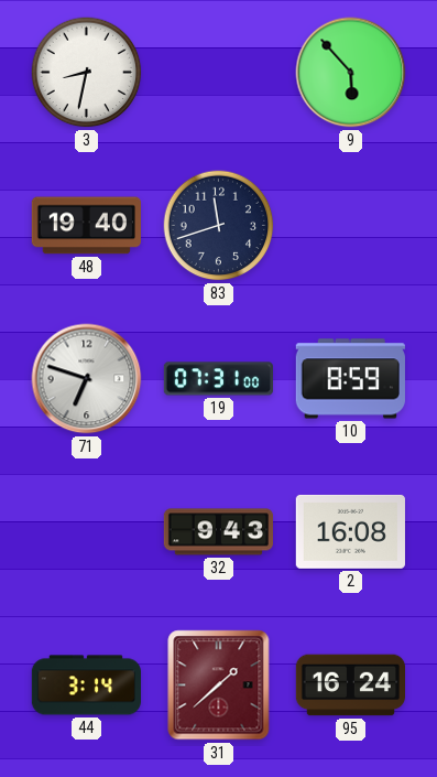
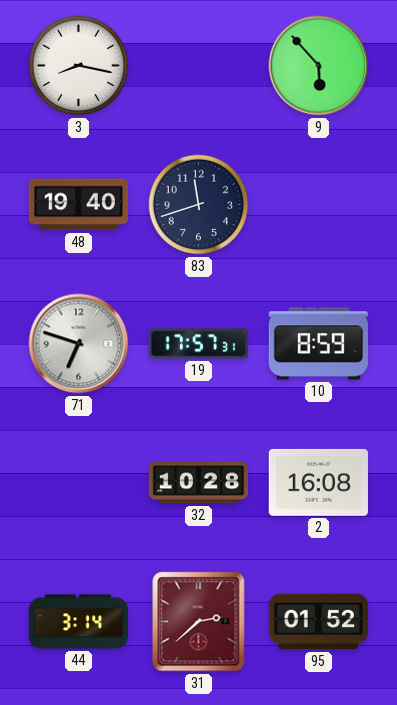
3: 8:32 -> 8:17 (79, 66)
19: 07:31 -> 17:57 (198, 344)
32: 9:43 -> 10:28 (198, 483)
31: 1:38 -> 2:38 (199, 622)
95: 16:24 -> 01:52 (318, 622)
